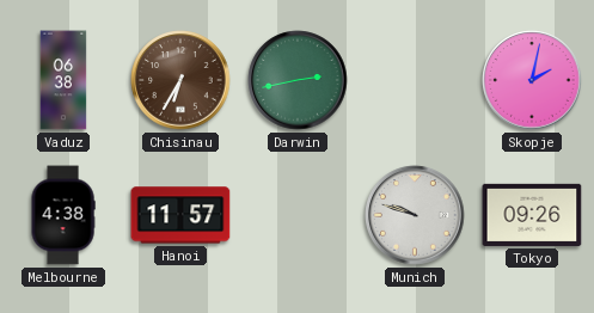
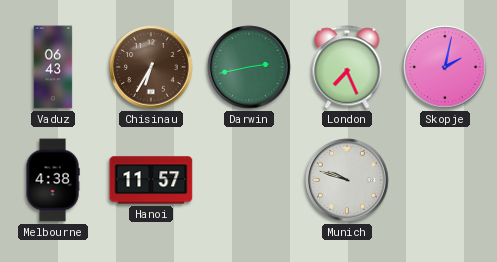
Vaduz: 06:38 -> 06:43 (53, 67)
London: none -> 7:26 (347, 67)
Tokyo: 09:26 -> none (532, 215)
